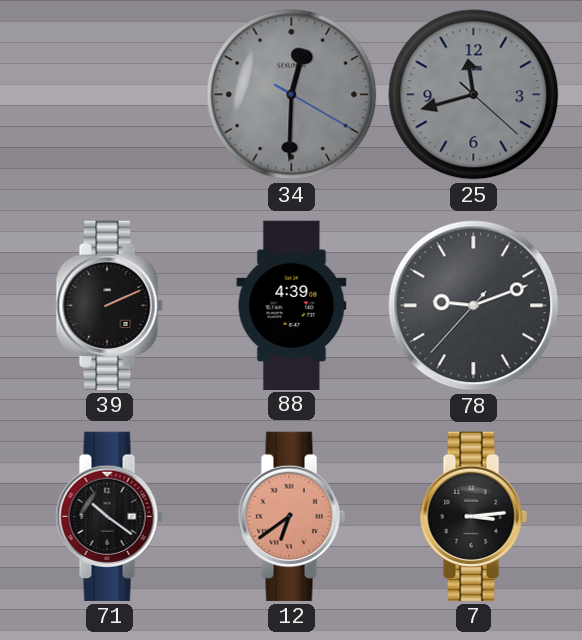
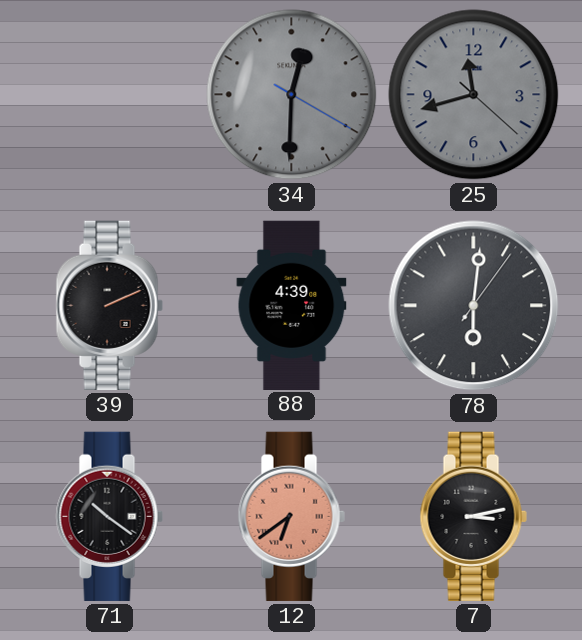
78: 9:11 -> 6:01 (474, 306)
7: 3:14 -> 3:13 (473, 516)
